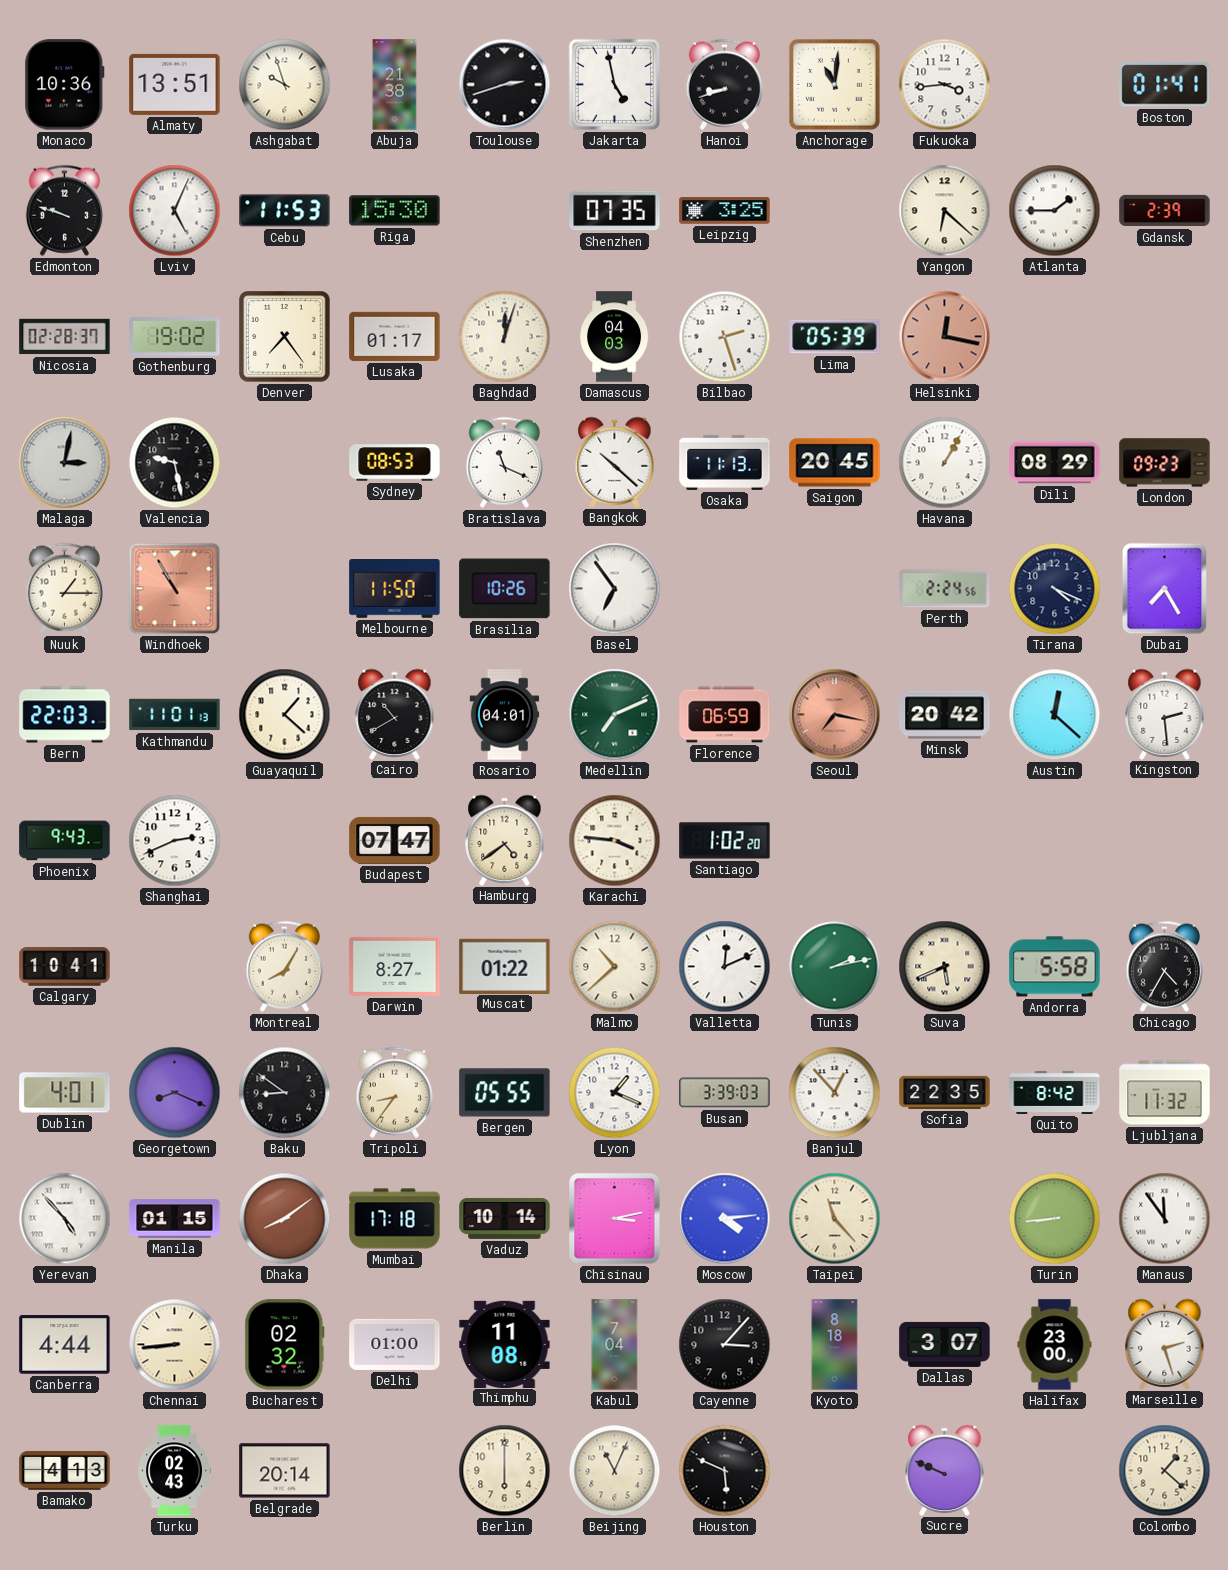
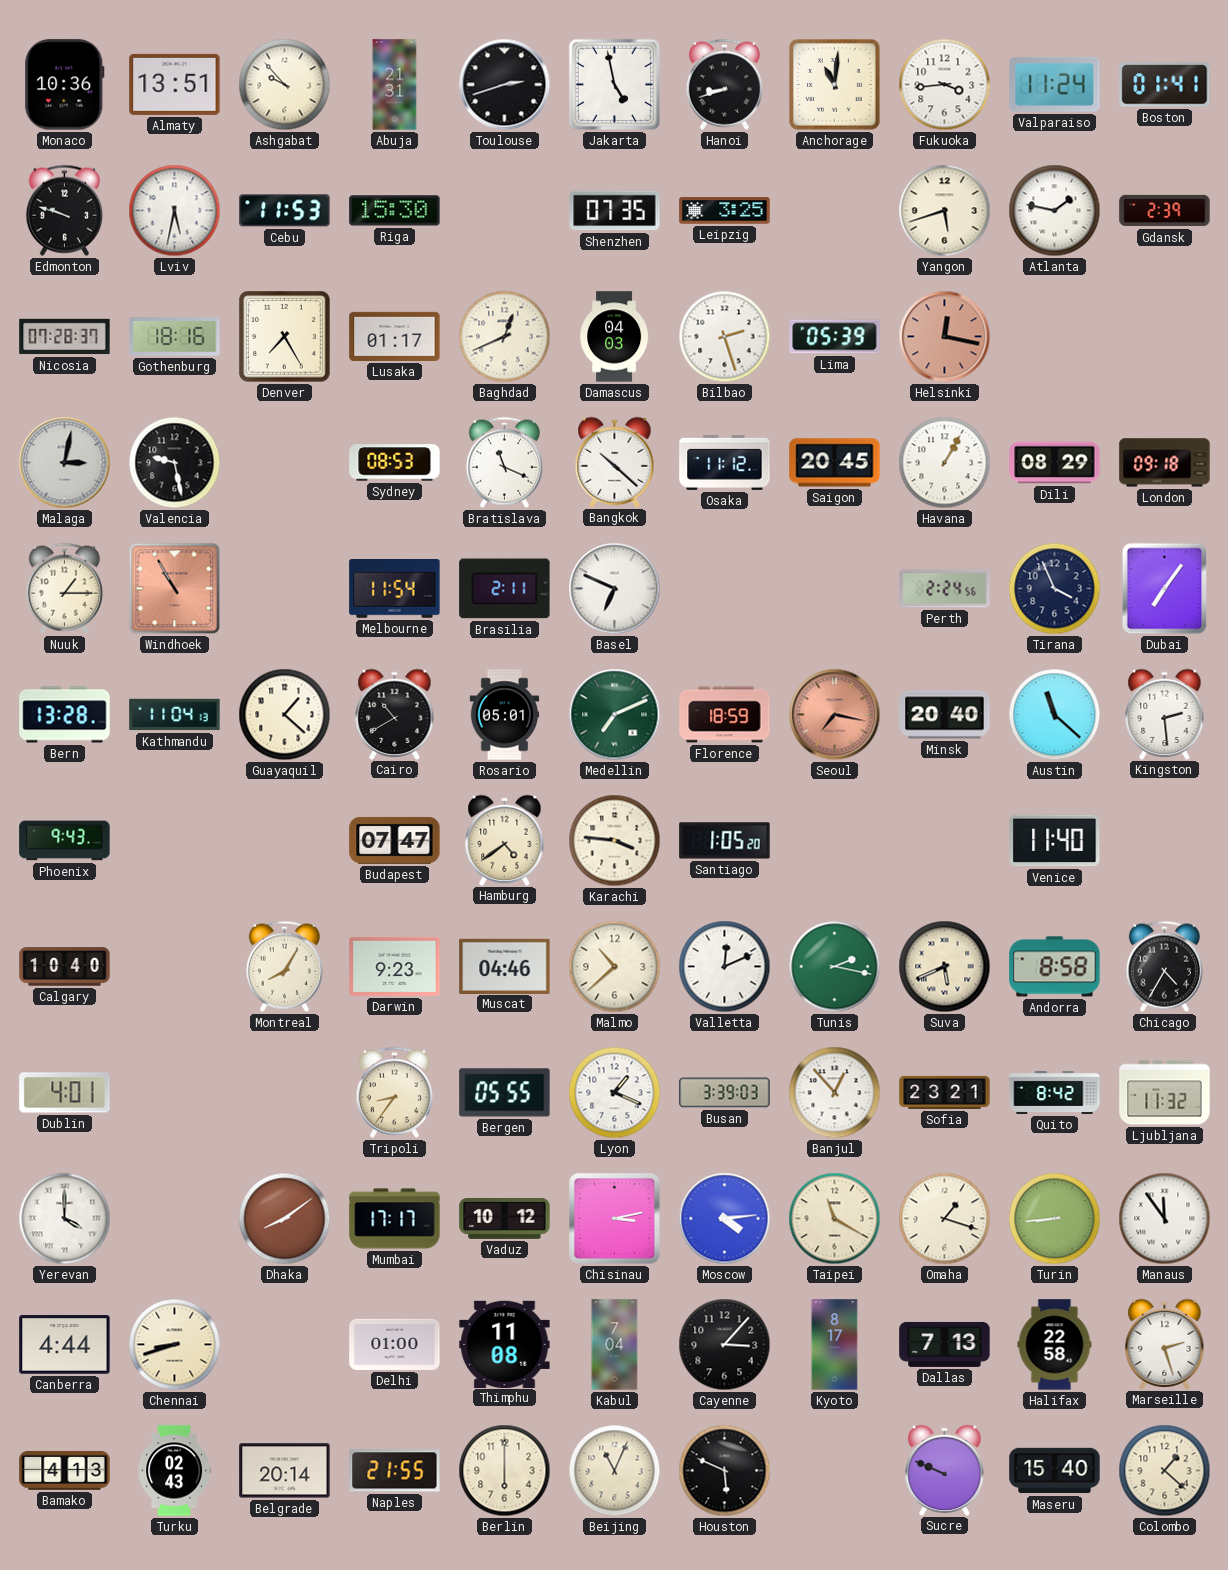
Ashgabat: 9:57 -> 9:53 (285, 85)
Abuja: 21:38 -> 21:31 (395, 85)
Valparaiso: none -> 11:24 (1055, 84)
Lviv: 5:04 -> 5:32 (175, 211)
Yangon: 6:22 -> 5:42 (945, 211)
Atlanta: 1:45 -> 1:47 (1055, 211)
Nicosia: 02:28 -> 07:28 (65, 337)
Gothenburg: 19:02 -> 18:16 (175, 337)
Denver: 7:24 -> 7:25 (285, 337)
Baghdad: 12:03 -> 12:41 (505, 337)
Osaka: 11:13 -> 11:12 (725, 462)
London: 09:23 -> 09:18 (1165, 463)
Melbourne: 11:50 -> 11:54 (395, 589)
Brasilia: 10:26 -> 2:11 (505, 589)
Basel: 6:54 -> 6:49 (615, 589)
Tirana: 4:19 -> 3:56 (1055, 589)
Dubai: 7:25 -> 7:06 (1165, 589)
Bern: 22:03 -> 13:28 (65, 715)
Kathmandu: 11:01 -> 11:04 (175, 715)
Rosario: 04:01 -> 05:01 (505, 715)
Florence: 06:59 -> 18:59 (725, 715)
Minsk: 20:42 -> 20:40 (945, 715)
Austin: 12:22 -> 11:22 (1055, 715)
Shanghai: 2:41 -> none (175, 841)
Santiago: 1:02 -> 1:05 (725, 841)
Venice: none -> 11:40 (1055, 841)
Calgary: 10:41 -> 10:40 (65, 967)
Darwin: 8:27 -> 9:23 (395, 966)
Muscat: 01:22 -> 04:46 (505, 966)
Tunis: 2:13 -> 2:17 (835, 967)
Andorra: 5:58 -> 8:58 (1055, 967)
Georgetown: 8:19 -> none (175, 1093)
Baku: 8:51 -> none (285, 1093)
Sofia: 22:35 -> 23:21 (945, 1092)
Yerevan: 4:53 -> 4:00 (65, 1219)
Manila: 01:15 -> none (175, 1219)
Mumbai: 17:18 -> 17:17 (395, 1219)
Vaduz: 10:14 -> 10:12 (505, 1218)
Taipei: 11:23 -> 11:20 (835, 1219)
Omaha: none -> 1:18 (945, 1219)
Chennai: 8:44 -> 8:42 (175, 1345)
Bucharest: 02:32 -> none (285, 1345)
Kyoto: 8:18 -> 8:17 (835, 1345)
Dallas: 3:07 -> 7:13 (945, 1344)
Halifax: 23:00 -> 22:58 (1055, 1345)
Naples: none -> 21:55 (395, 1471)
Maseru: none -> 15:40 (1055, 1471)
